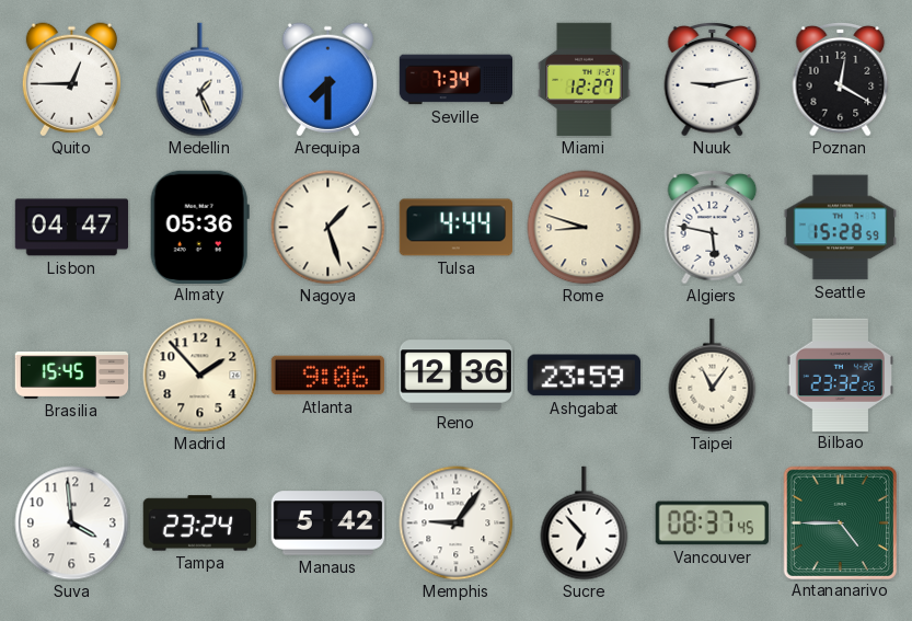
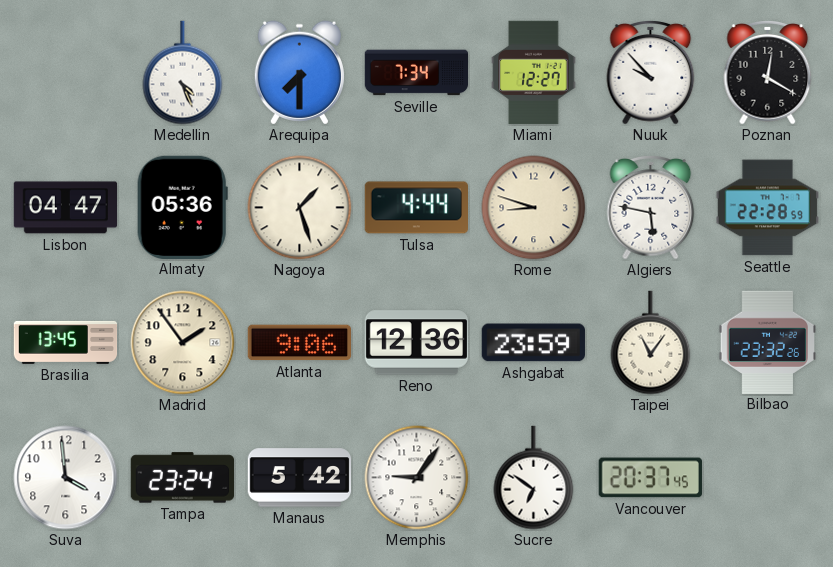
Quito: 12:45 -> none (71, 80)
Medellin: 1:26 -> 4:26 (183, 73)
Nuuk: 9:13 -> 9:53 (651, 73)
Seattle: 15:28 -> 22:28 (767, 208)
Brasilia: 15:45 -> 13:45 (66, 342)
Madrid: 1:53 -> 1:54 (183, 343)
Sucre: 6:53 -> 6:51 (534, 478)
Vancouver: 08:37 -> 20:37 (650, 478)
Antananarivo: 4:45 -> none (840, 522)
